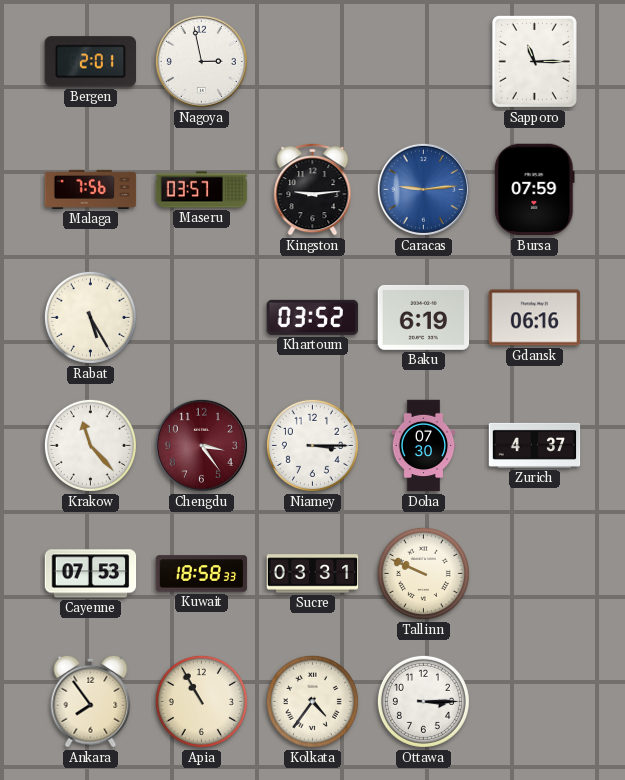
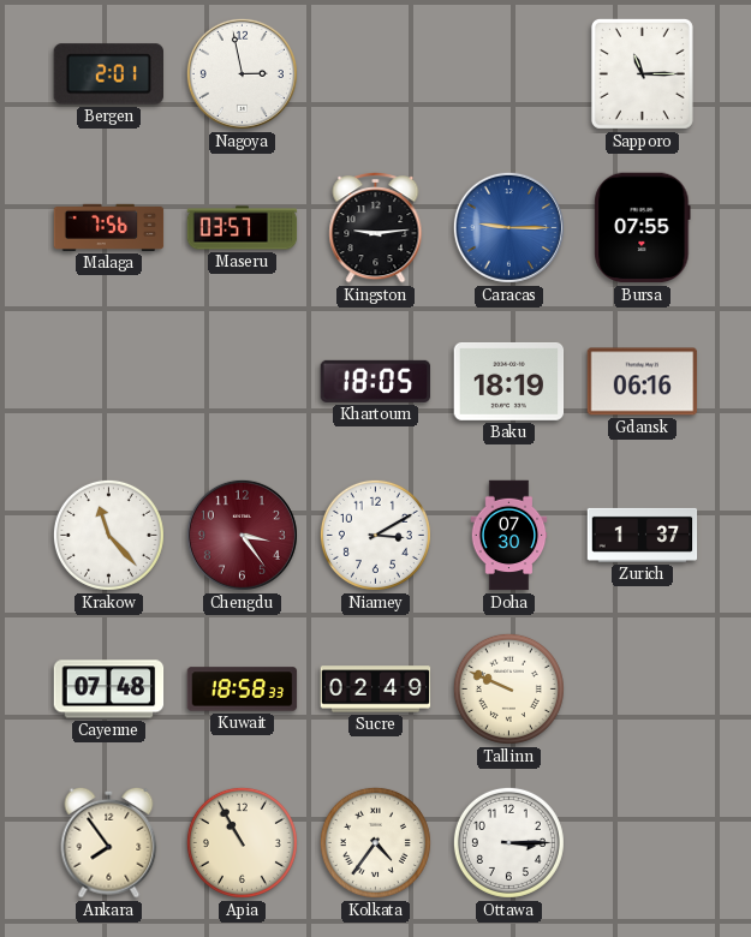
Caracas: 9:14 -> 9:15 (508, 227)
Bursa: 07:59 -> 07:55 (643, 228)
Rabat: 5:25 -> none (90, 317)
Khartoum: 03:52 -> 18:05 (376, 381)
Baku: 6:19 -> 18:19 (509, 381)
Niamey: 3:15 -> 3:10 (375, 535)
Zurich: 4:37 -> 1:37 (643, 535)
Cayenne: 07:53 -> 07:48 (109, 690)
Sucre: 03:31 -> 02:49 (376, 690)
